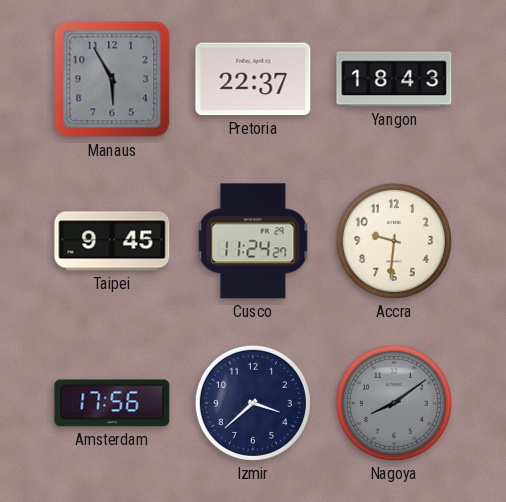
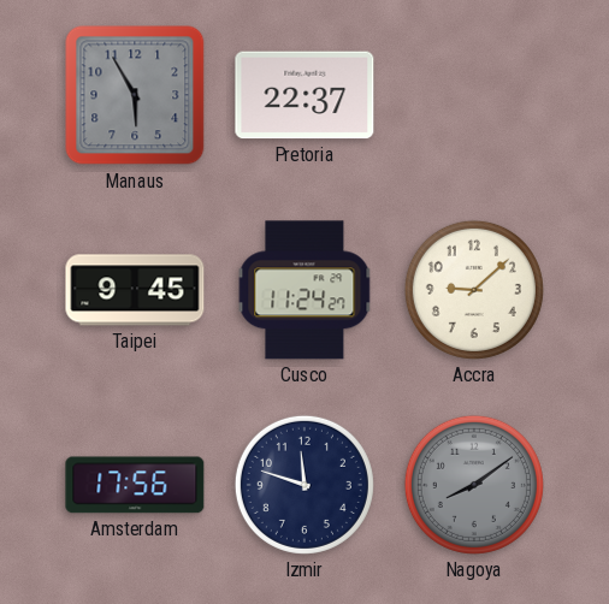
Yangon: 18:43 -> none (394, 79)
Accra: 9:31 -> 9:08 (474, 290)
Izmir: 3:38 -> 11:48 (304, 485)
